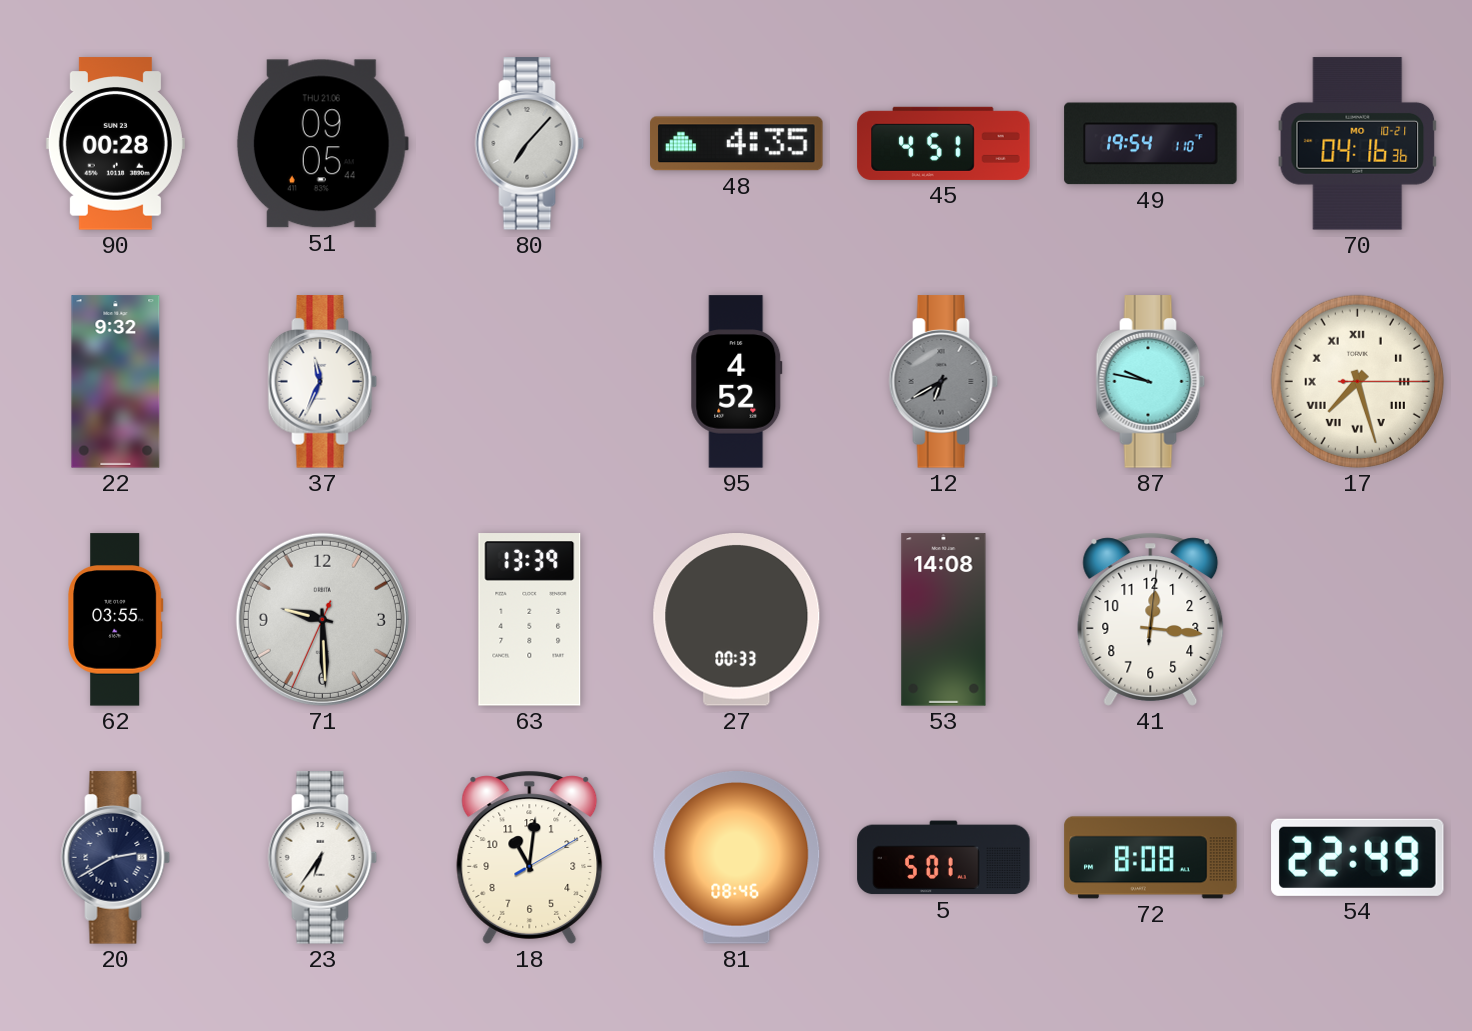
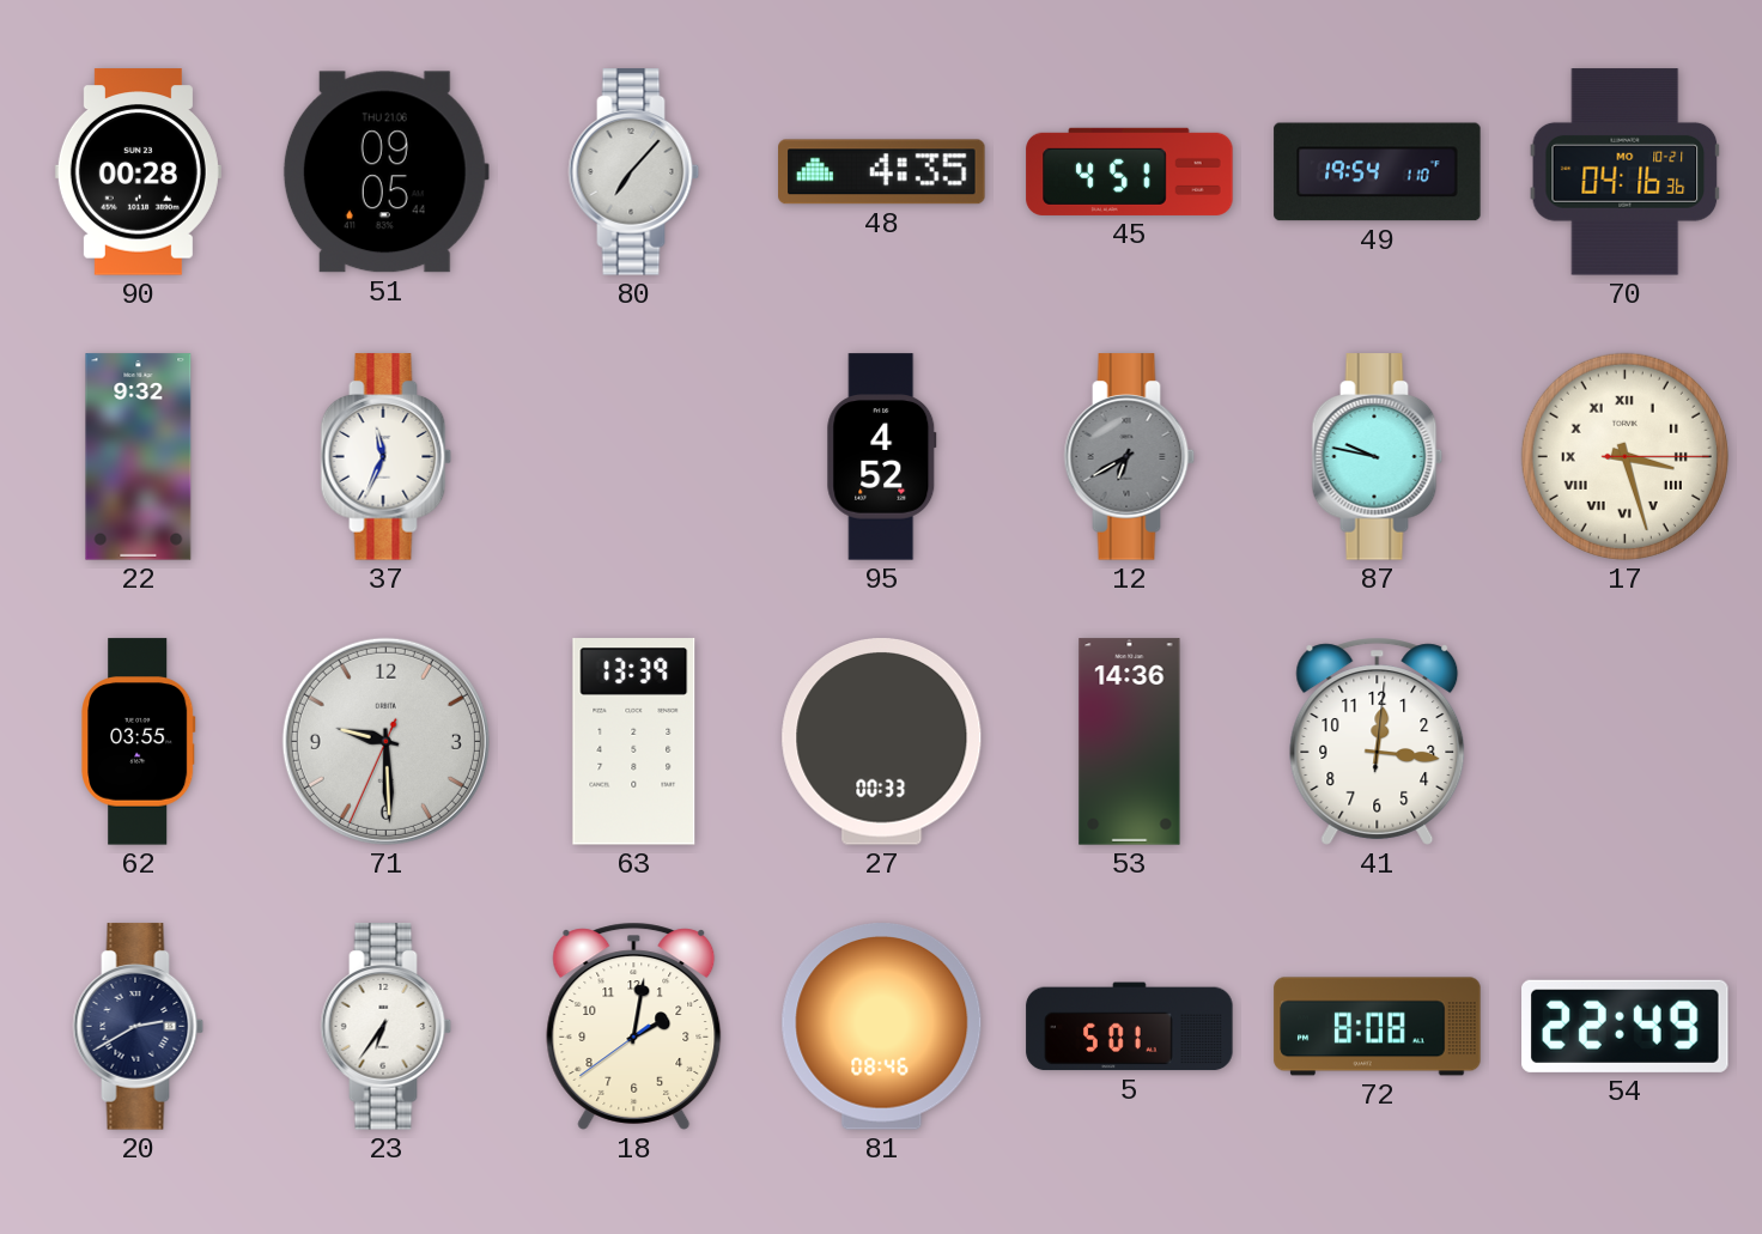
17: 7:27 -> 3:27 (1624, 456)
53: 14:08 -> 14:36 (1130, 742)
18: 11:01 -> 2:01 (634, 1026)
